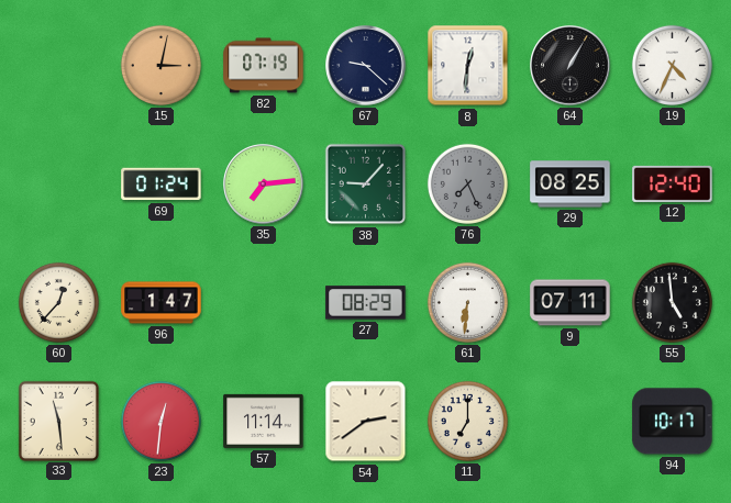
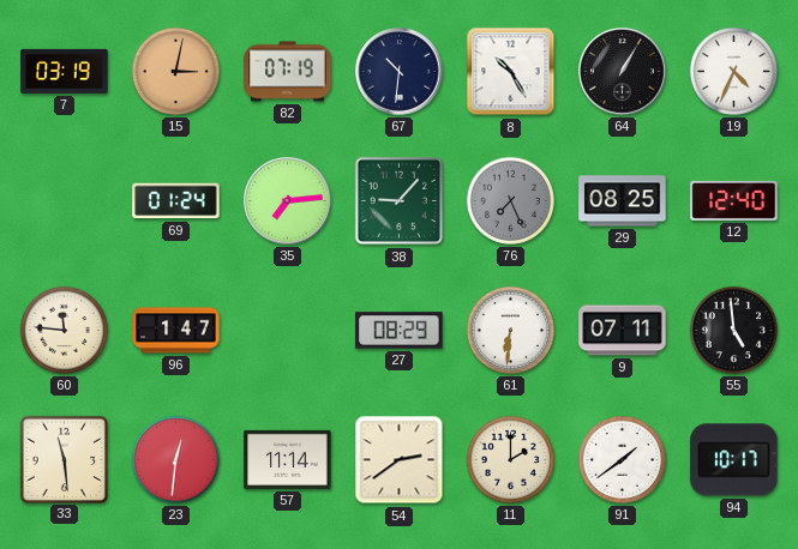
7: none -> 03:19 (65, 71)
67: 9:22 -> 10:31 (400, 72)
8: 12:31 -> 10:25 (511, 72)
60: 12:37 -> 11:46 (64, 330)
11: 7:00 -> 2:00 (510, 459)
91: none -> 1:39 (622, 459)
